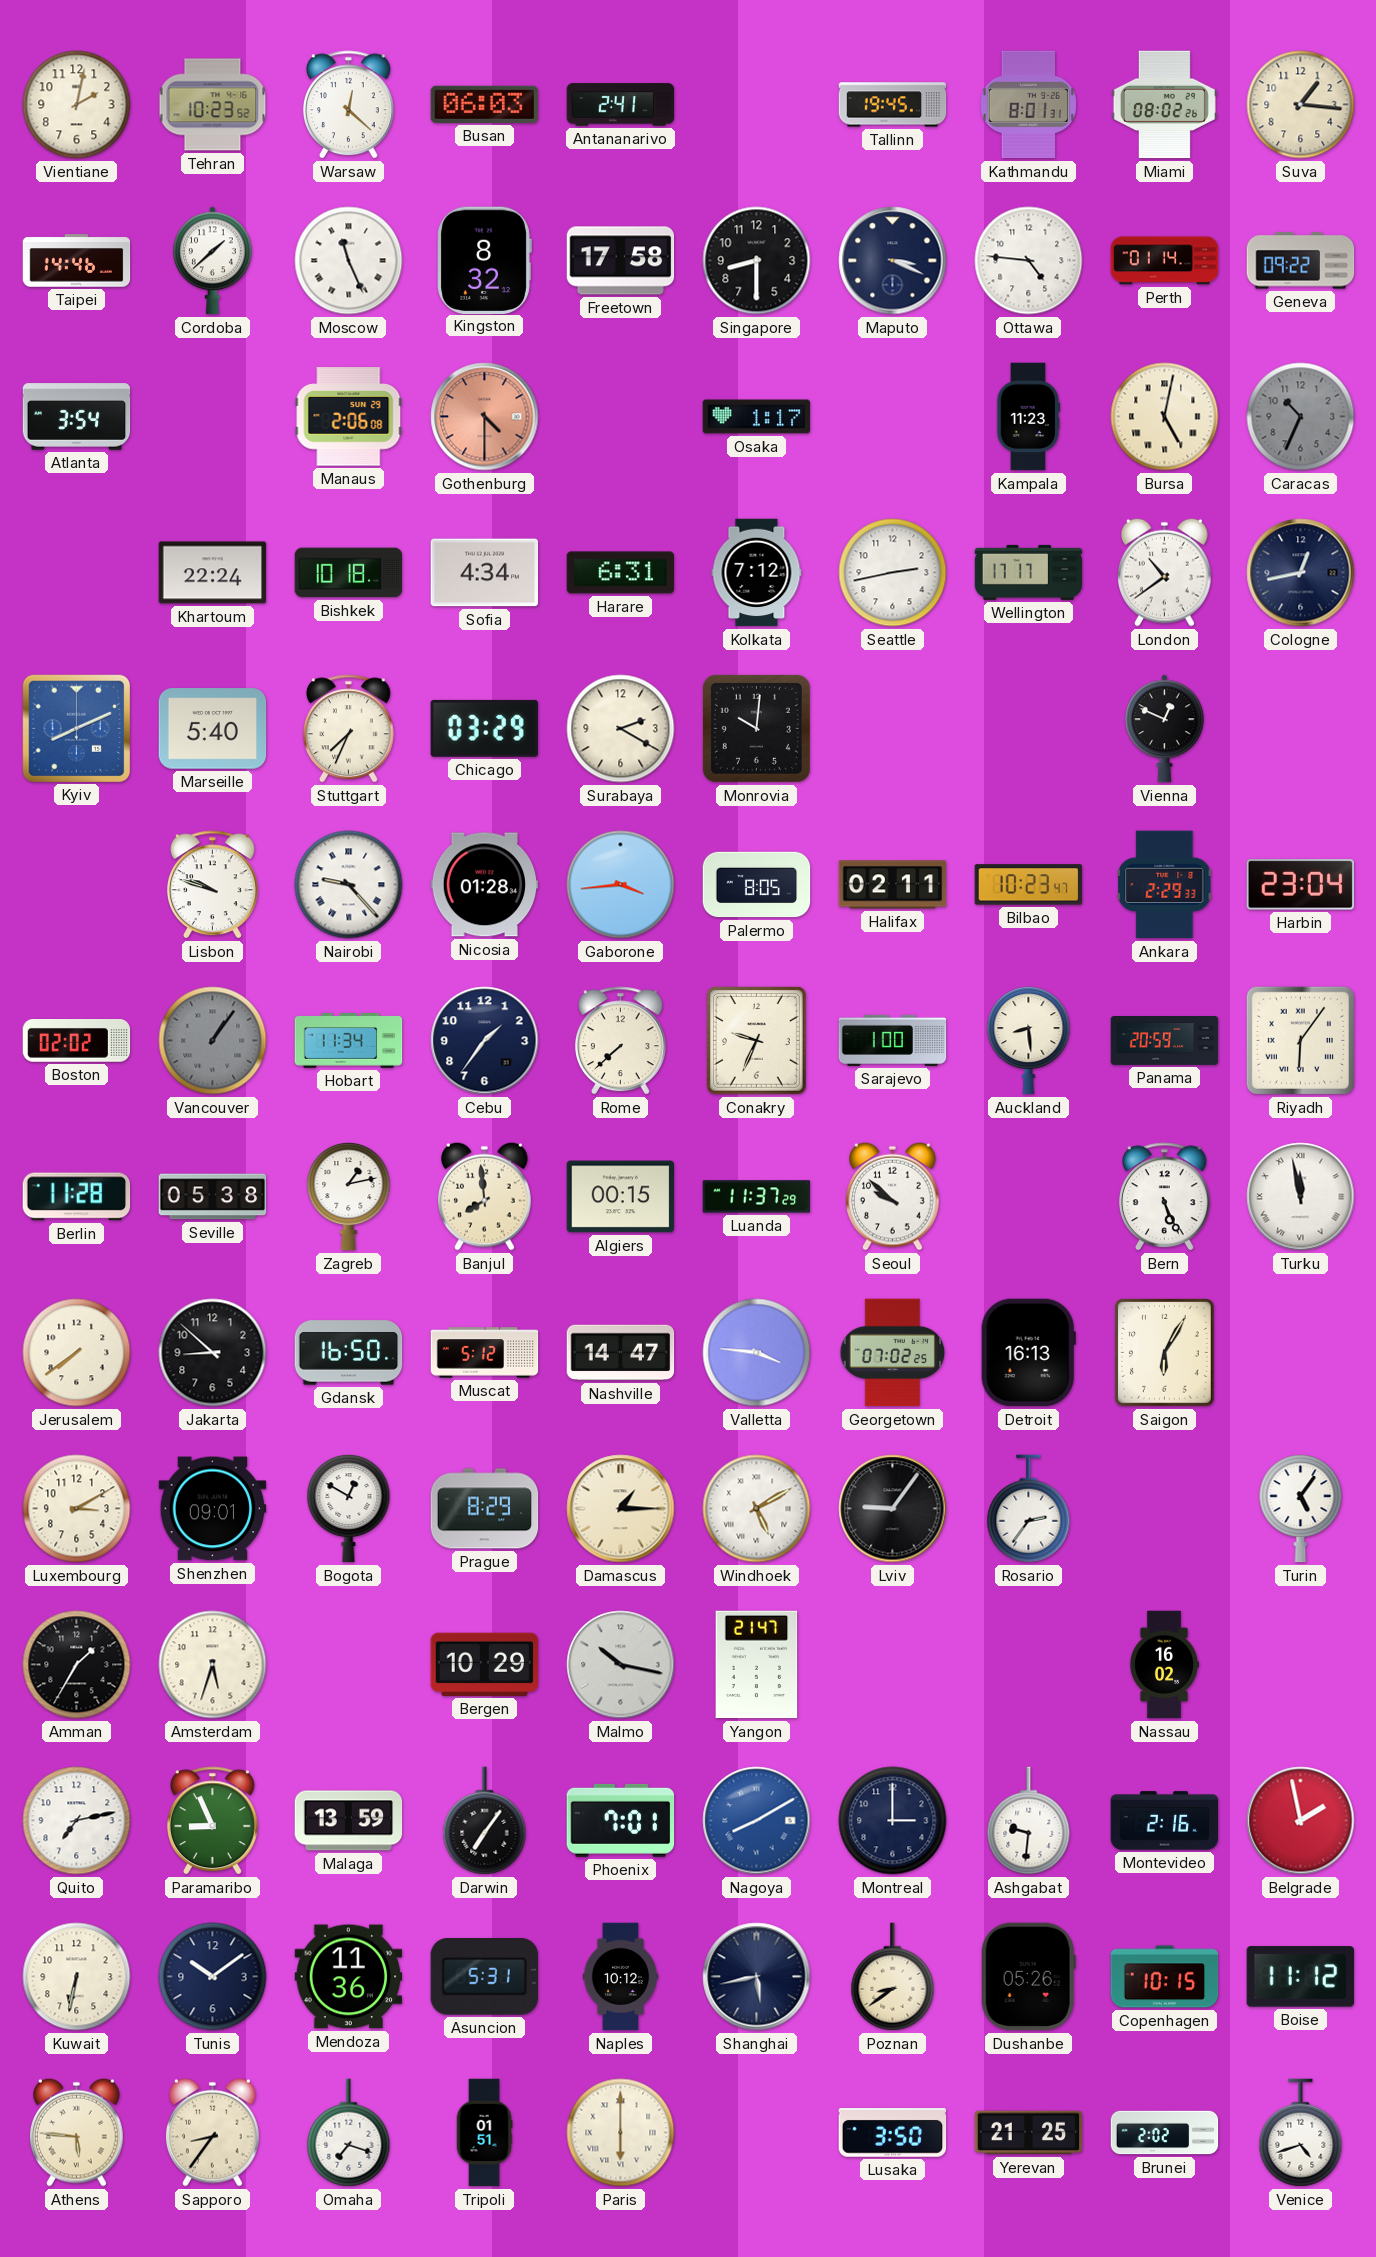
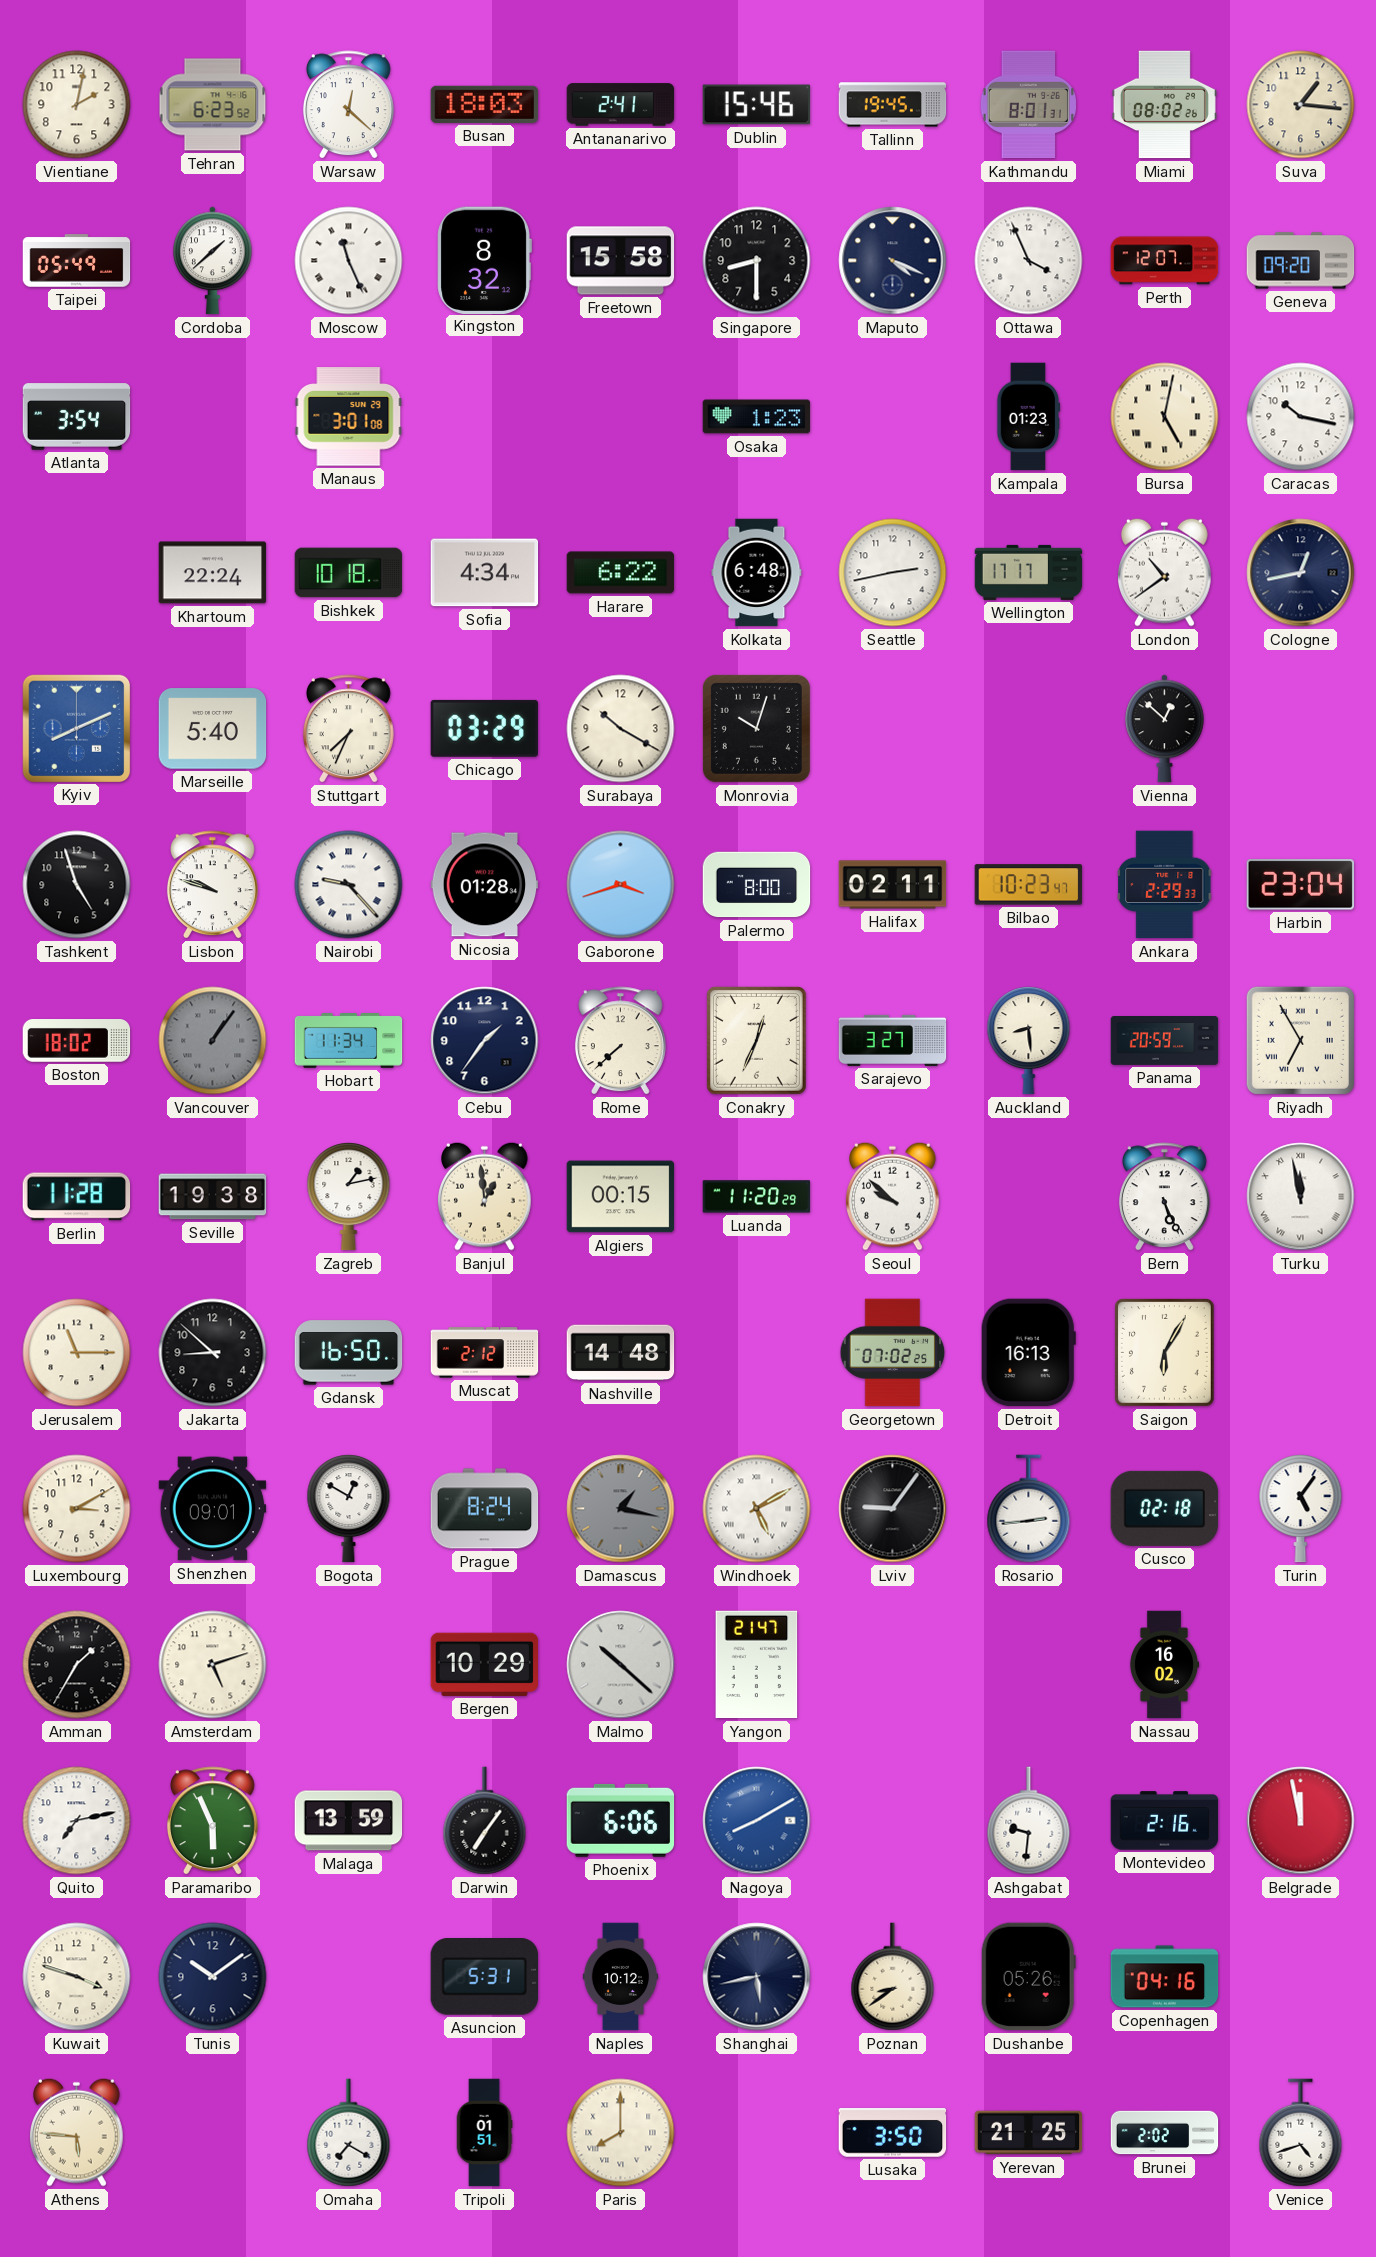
Tehran: 10:23 -> 6:23 (213, 105)
Busan: 06:03 -> 18:03 (485, 104)
Dublin: none -> 15:46 (757, 105)
Taipei: 14:46 -> 05:49 (77, 261)
Freetown: 17:58 -> 15:58 (621, 261)
Maputo: 3:19 -> 4:19 (893, 261)
Ottawa: 4:46 -> 3:56 (1029, 261)
Perth: 01:14 -> 12:07 (1165, 261)
Geneva: 09:22 -> 09:20 (1301, 261)
Manaus: 2:06 -> 3:01 (349, 417)
Gothenburg: 4:30 -> none (485, 417)
Osaka: 1:17 -> 1:23 (757, 417)
Kampala: 11:23 -> 01:23 (1029, 417)
Caracas: 10:34 -> 10:17 (1301, 417)
Caracas dial: grey -> white (1301, 417)
Harare: 6:31 -> 6:22 (621, 573)
Kolkata: 7:12 -> 6:48 (757, 573)
Surabaya: 2:20 -> 10:20 (621, 729)
Monrovia: 10:01 -> 10:03 (756, 728)
Vienna: 12:49 -> 12:52 (1165, 729)
Tashkent: none -> 4:57 (77, 885)
Gaborone: 3:44 -> 3:42 (621, 885)
Palermo: 8:05 -> 8:00 (757, 885)
Boston: 02:02 -> 18:02 (77, 1041)
Conakry: 9:34 -> 12:34 (756, 1040)
Sarajevo: 1:00 -> 3:27 (893, 1040)
Riyadh: 6:06 -> 6:55 (1300, 1040)
Seville: 05:38 -> 19:38 (213, 1197)
Banjul: 7:59 -> 12:59 (485, 1196)
Luanda: 11:37 -> 11:20 (757, 1197)
Jerusalem: 7:39 -> 11:15 (77, 1353)
Muscat: 5:12 -> 2:12 (485, 1353)
Nashville: 14:47 -> 14:48 (621, 1353)
Valletta: 3:46 -> none (757, 1353)
Prague: 8:29 -> 8:24 (485, 1509)
Damascus: 1:15 -> 1:17 (621, 1509)
Damascus dial: cream -> grey (621, 1509)
Rosario: 2:36 -> 2:44 (1029, 1509)
Cusco: none -> 02:18 (1165, 1508)
Amsterdam: 5:33 -> 5:12 (213, 1665)
Malmo: 10:17 -> 10:22 (621, 1665)
Paramaribo: 8:56 -> 5:56 (212, 1821)
Phoenix: 7:01 -> 6:06 (621, 1820)
Montreal: 3:00 -> none (893, 1821)
Belgrade: 1:58 -> 11:58 (1301, 1821)
Kuwait: 6:32 -> 3:48 (77, 1977)
Mendoza: 11:36 -> none (349, 1977)
Copenhagen: 10:15 -> 04:16 (1165, 1977)
Boise: 11:12 -> none (1300, 1977)
Sapporo: 8:36 -> none (213, 2132)
Omaha: 7:18 -> 7:20 (349, 2133)
Paris: 6:00 -> 8:00 (621, 2133)
